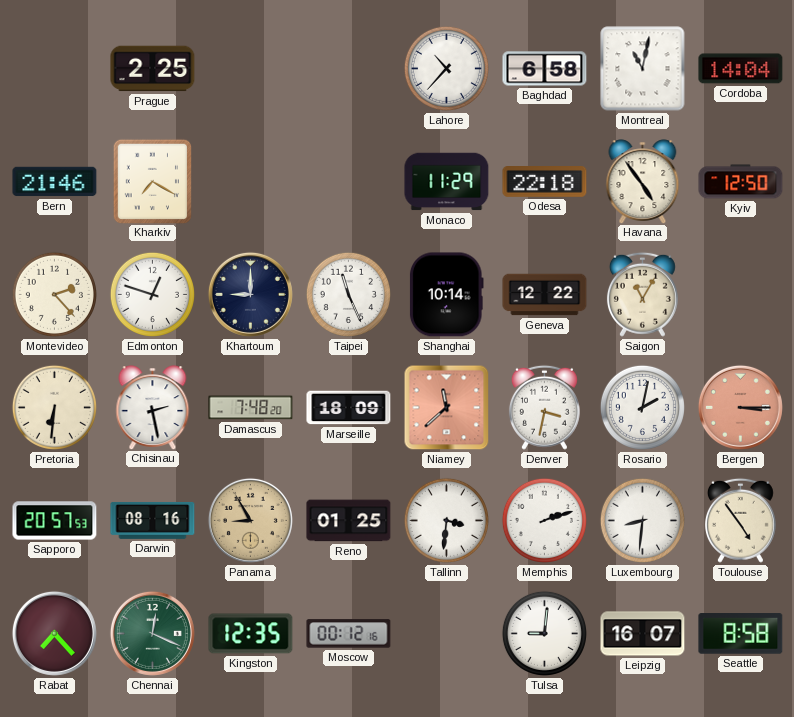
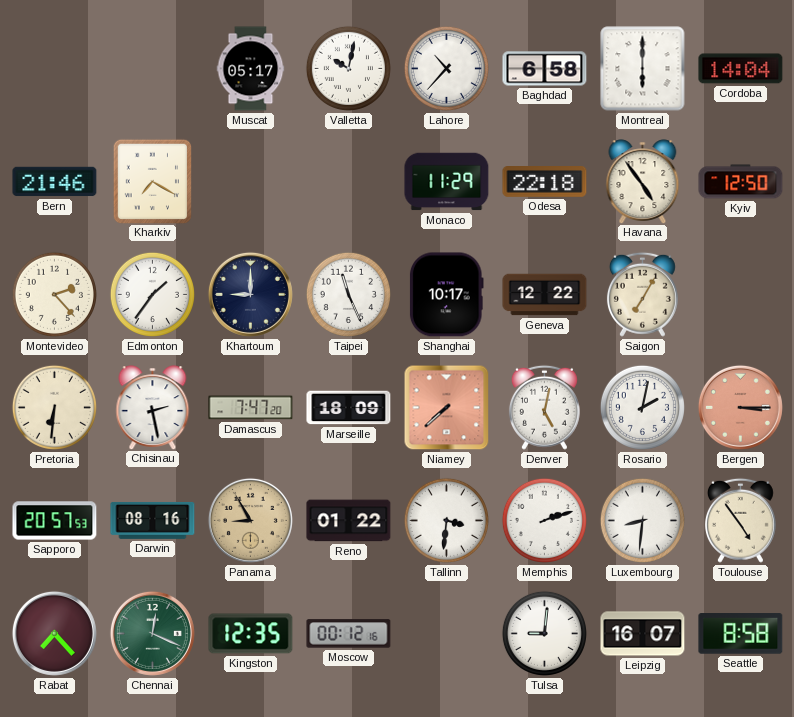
Prague: 2:25 -> none (153, 69)
Muscat: none -> 05:17 (251, 69)
Valletta: none -> 10:02 (348, 68)
Montreal: 11:02 -> 6:00 (643, 69)
Edmonton: 12:48 -> 1:36 (152, 294)
Shanghai: 10:14 -> 10:17 (446, 295)
Saigon: 11:05 -> 7:05 (642, 294)
Damascus: 7:48 -> 7:47 (251, 408)
Niamey: 11:38 -> 7:38 (447, 408)
Denver: 3:32 -> 5:02 (544, 407)
Reno: 01:25 -> 01:22 (349, 521)
